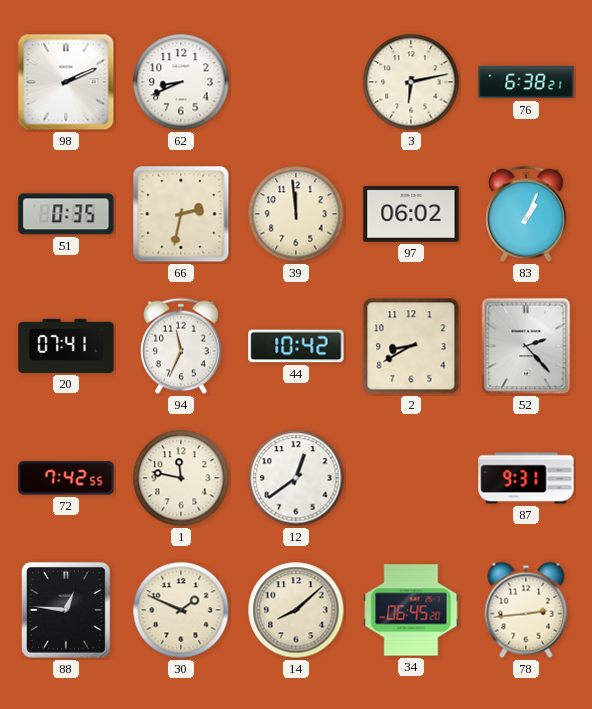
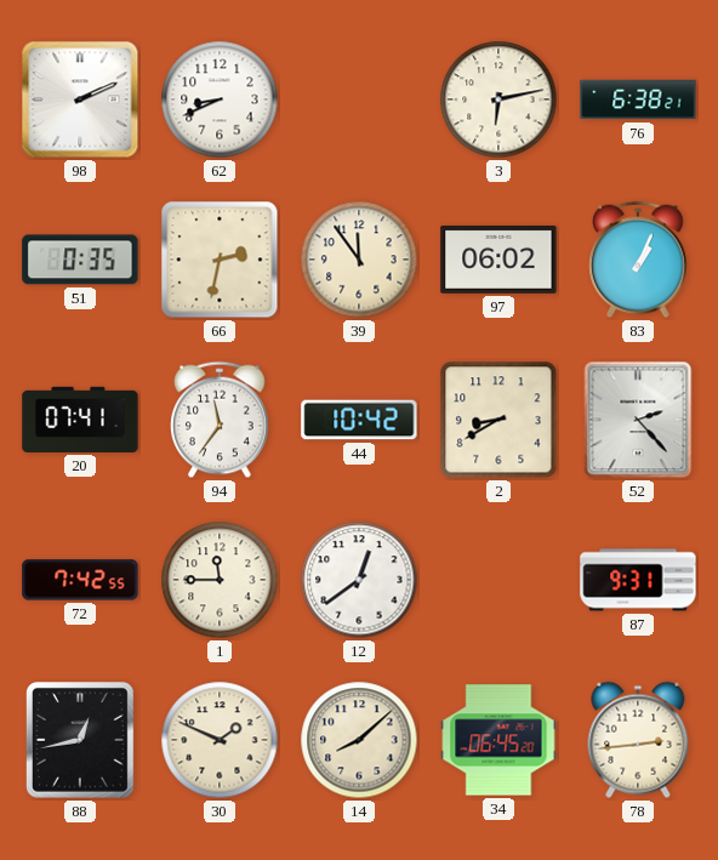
39: 11:59 -> 11:54 (359, 260)
94: 11:34 -> 11:36 (220, 420)
1: 11:47 -> 11:45 (220, 580)
88: 12:46 -> 12:43 (80, 741)
